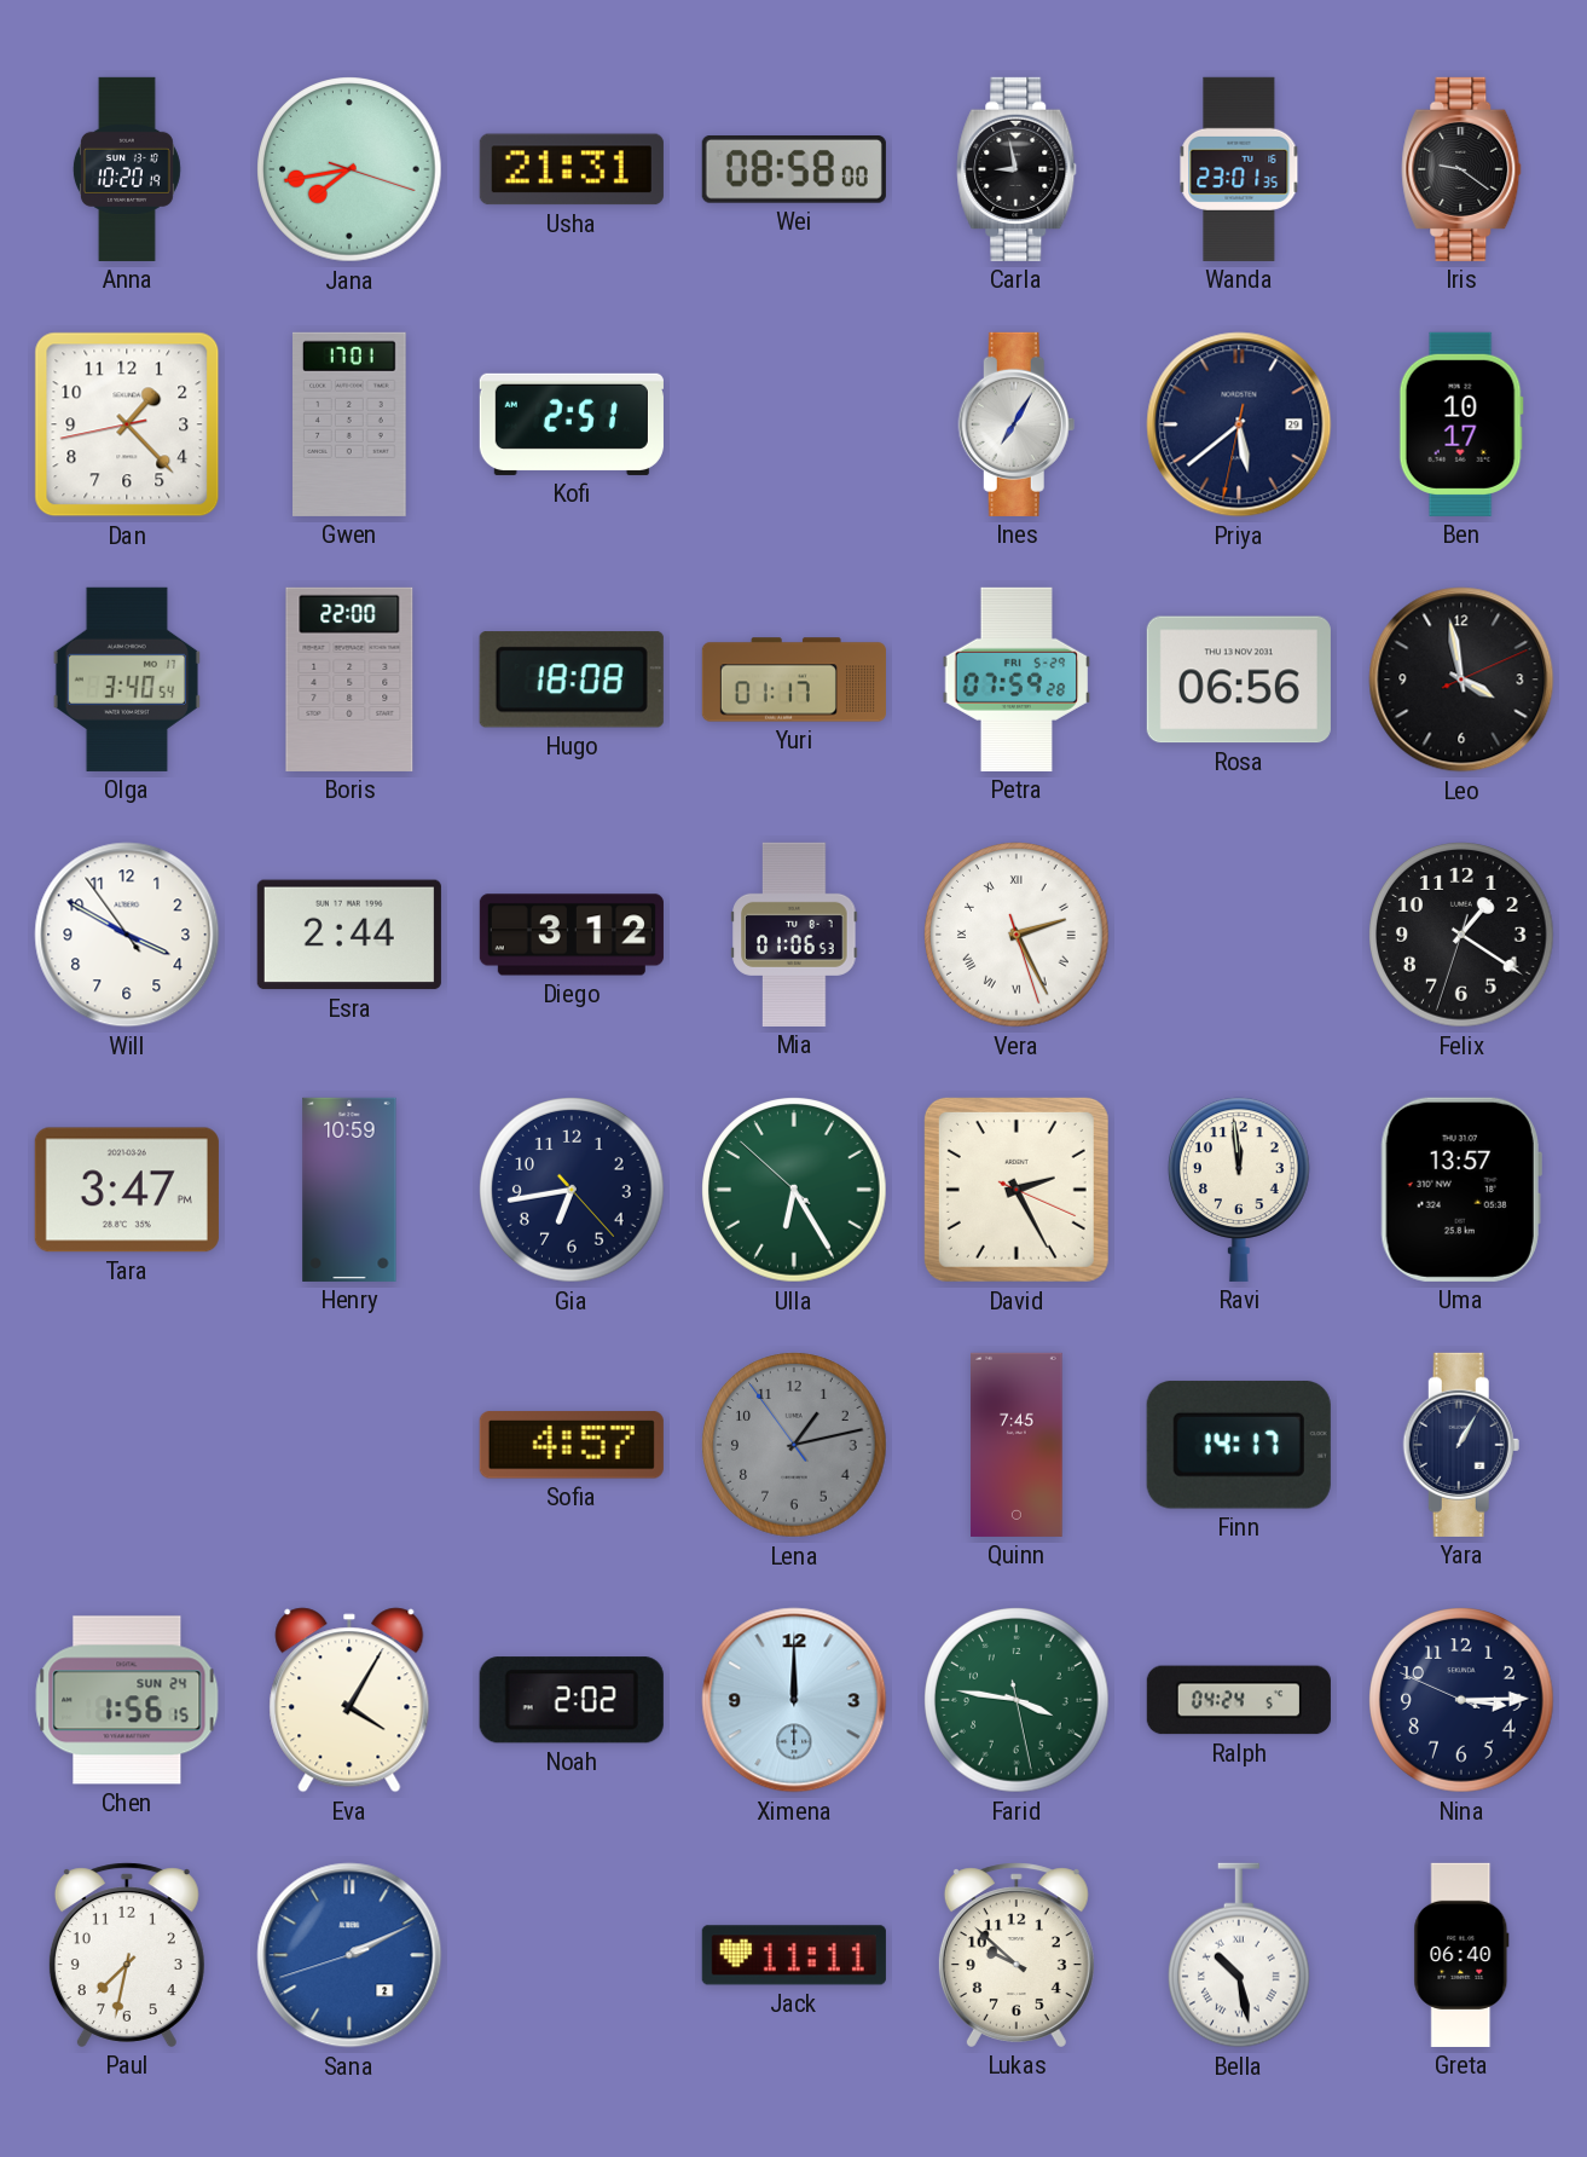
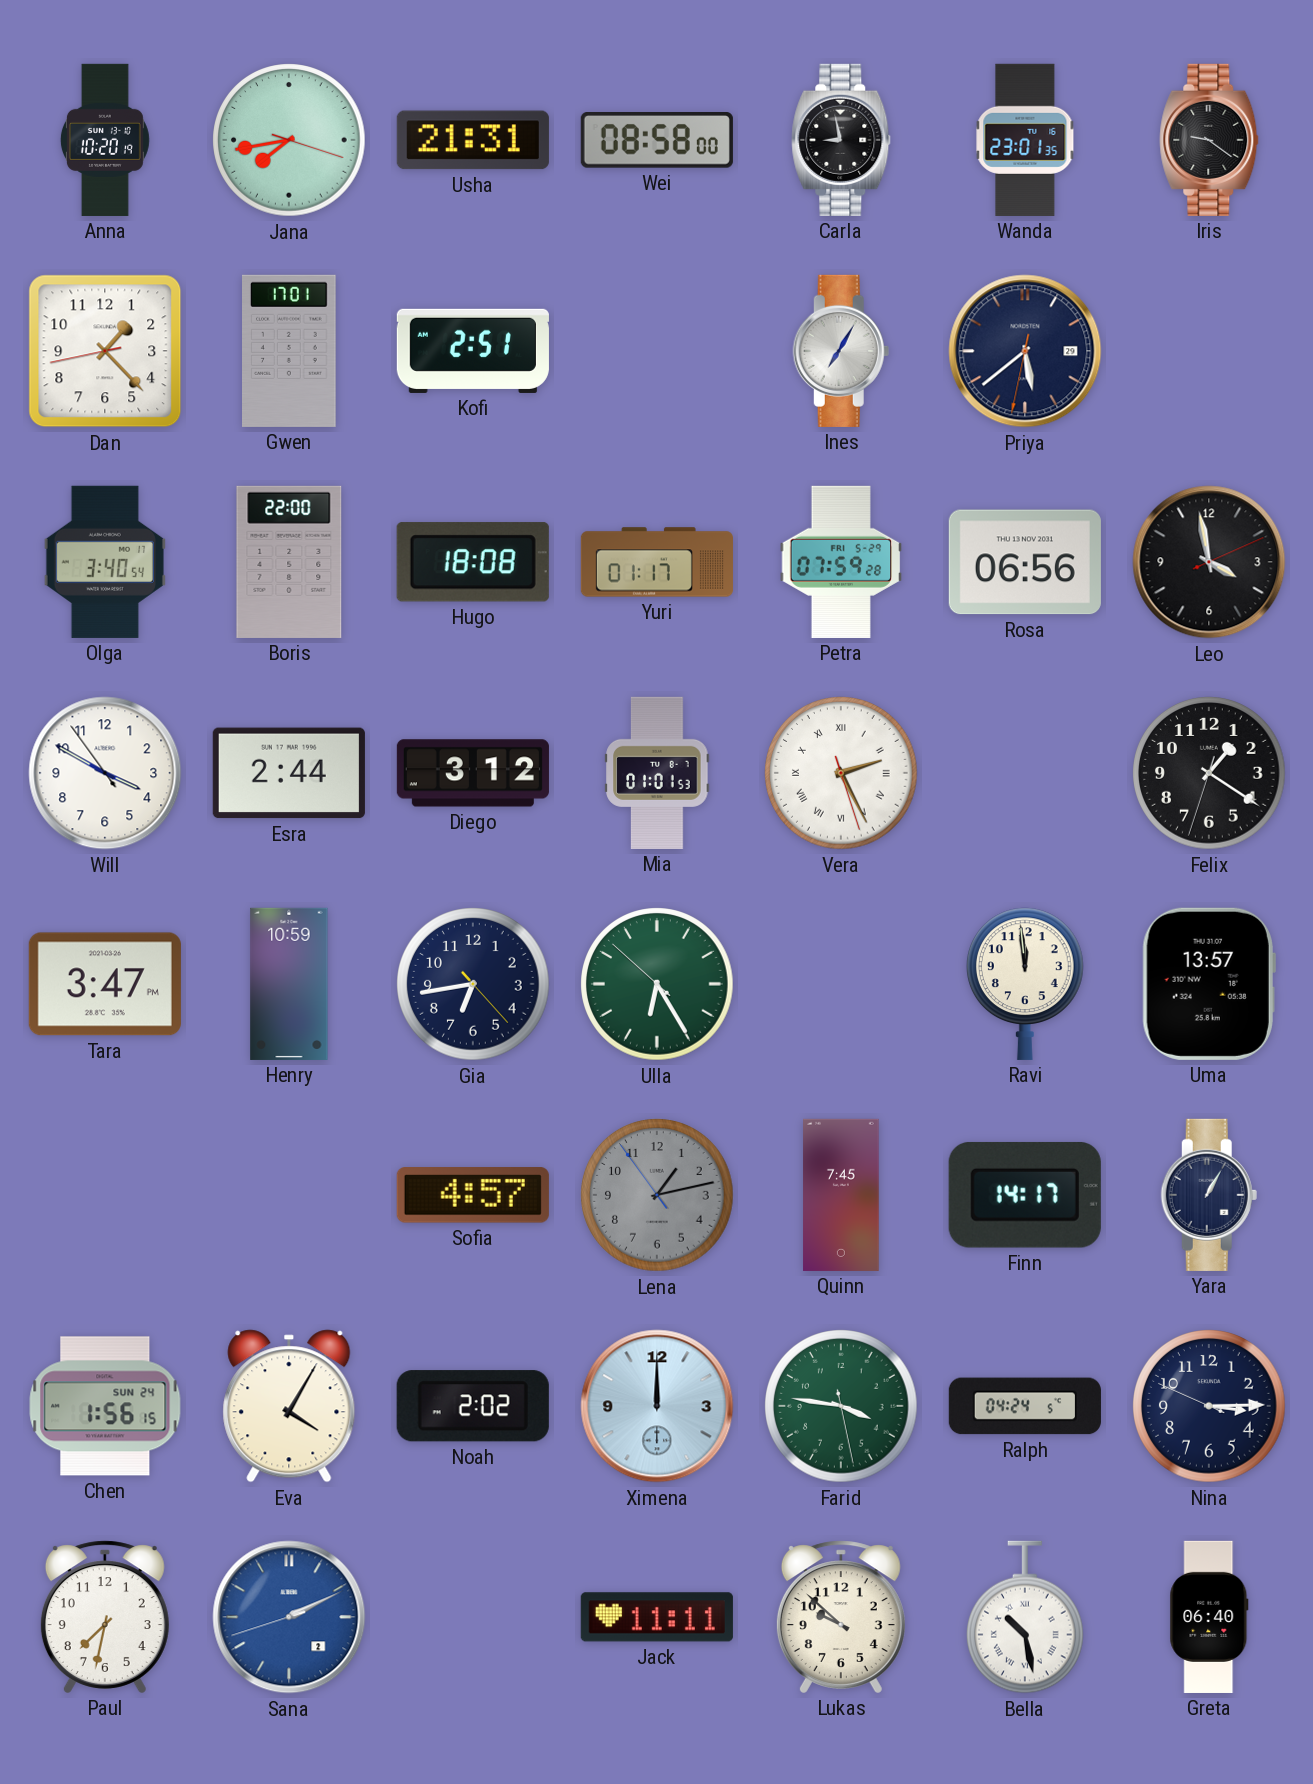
Ben: 10:17 -> none (1461, 424)
Mia: 01:06 -> 01:01 (657, 773)
David: 2:25 -> none (1017, 1190)
